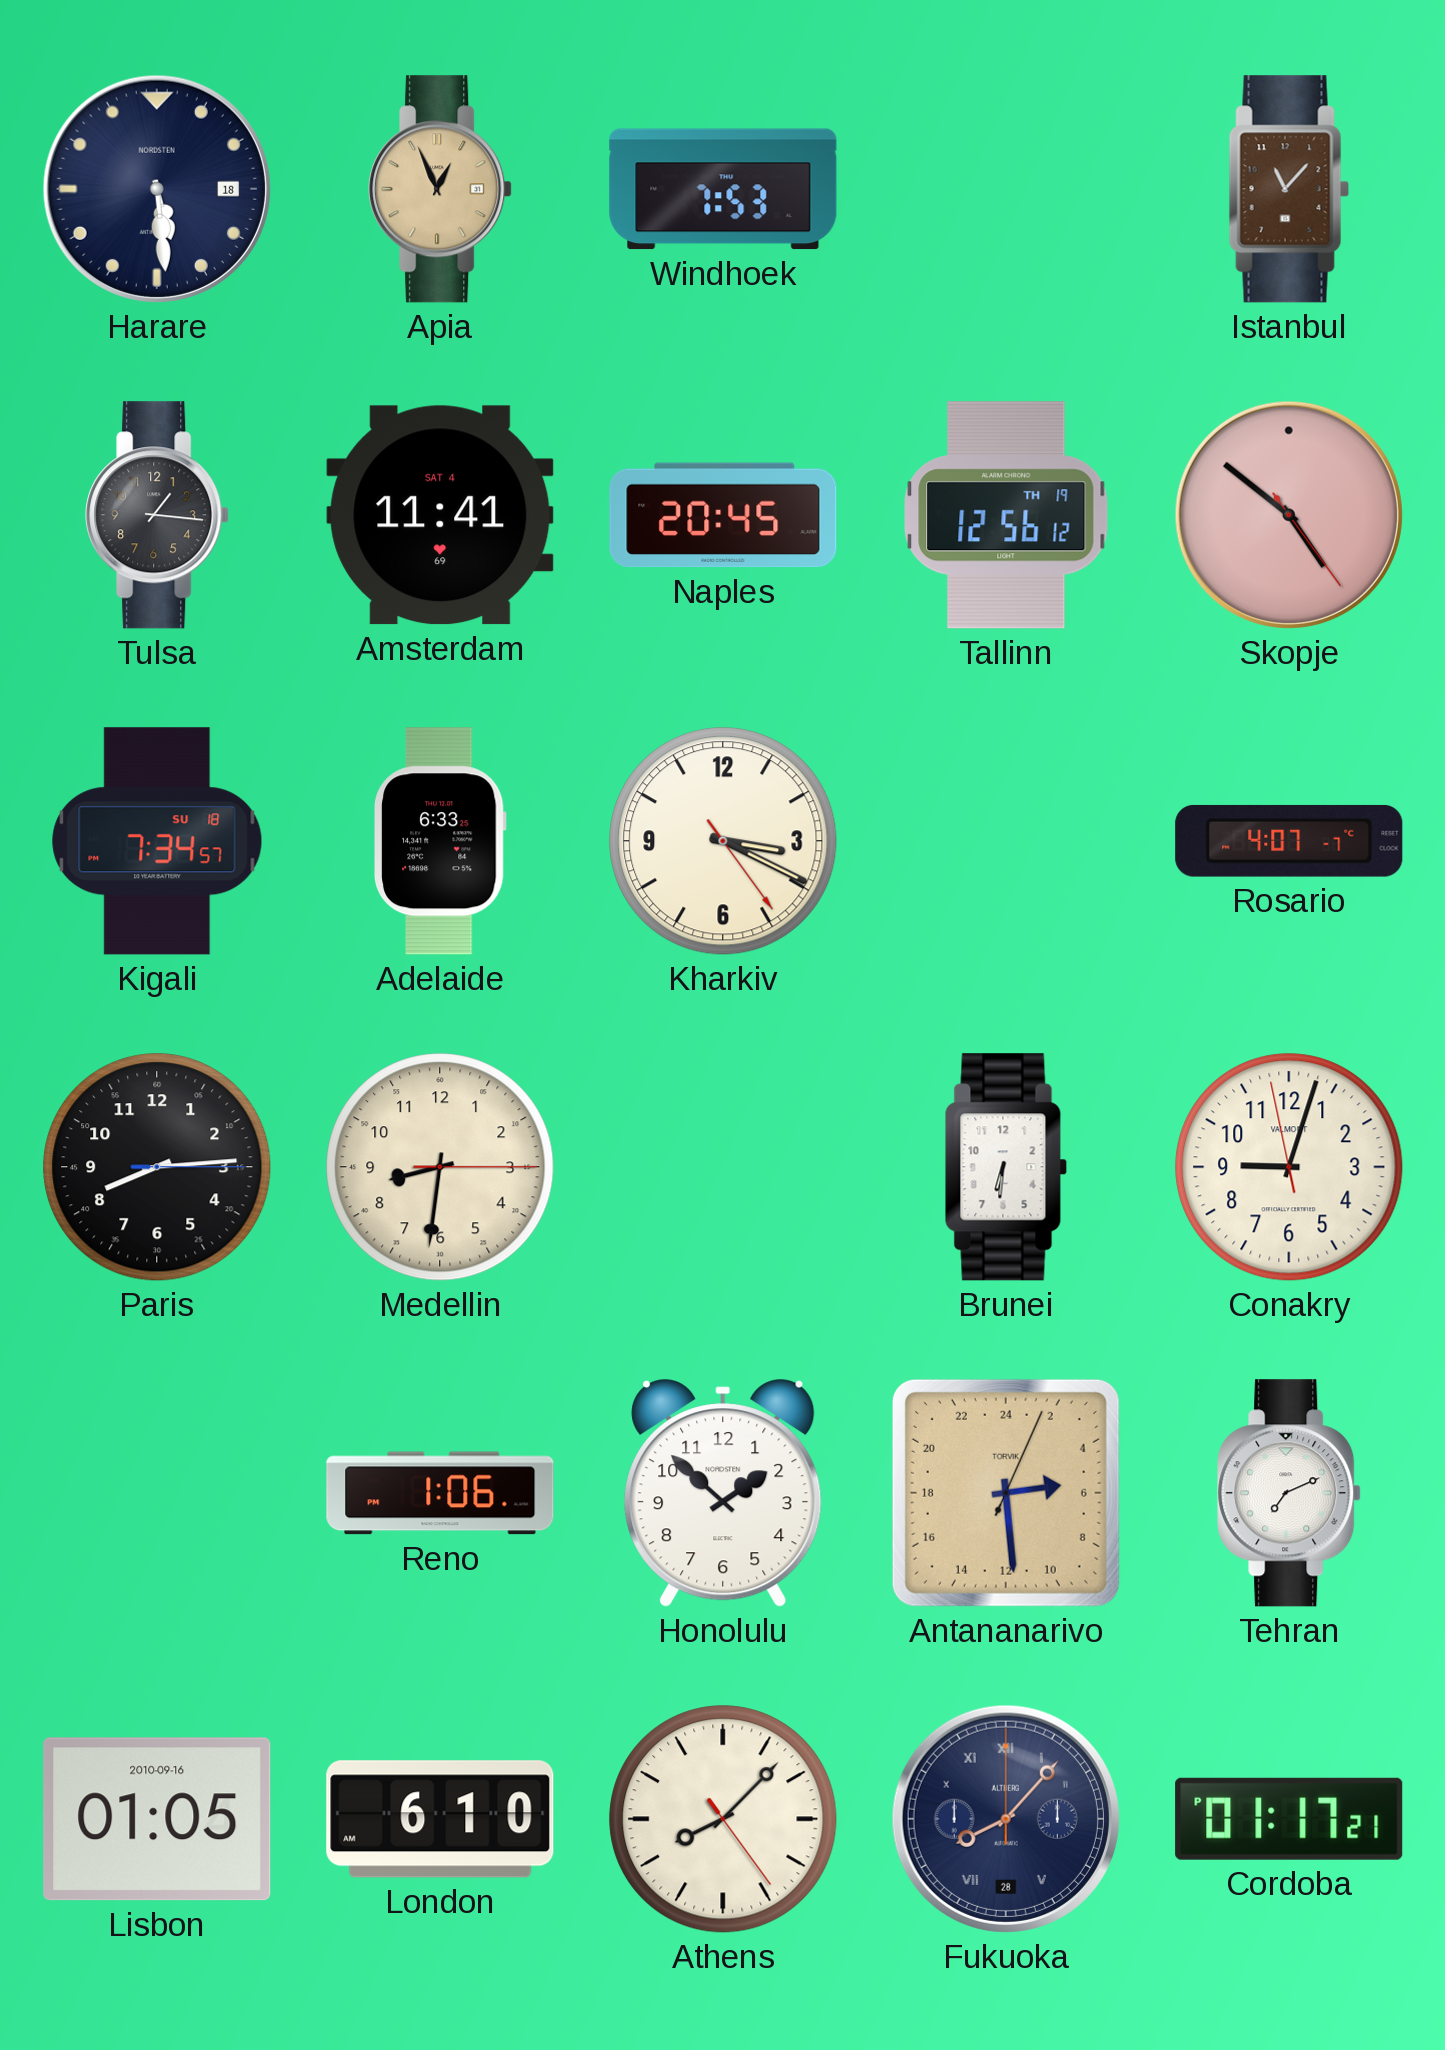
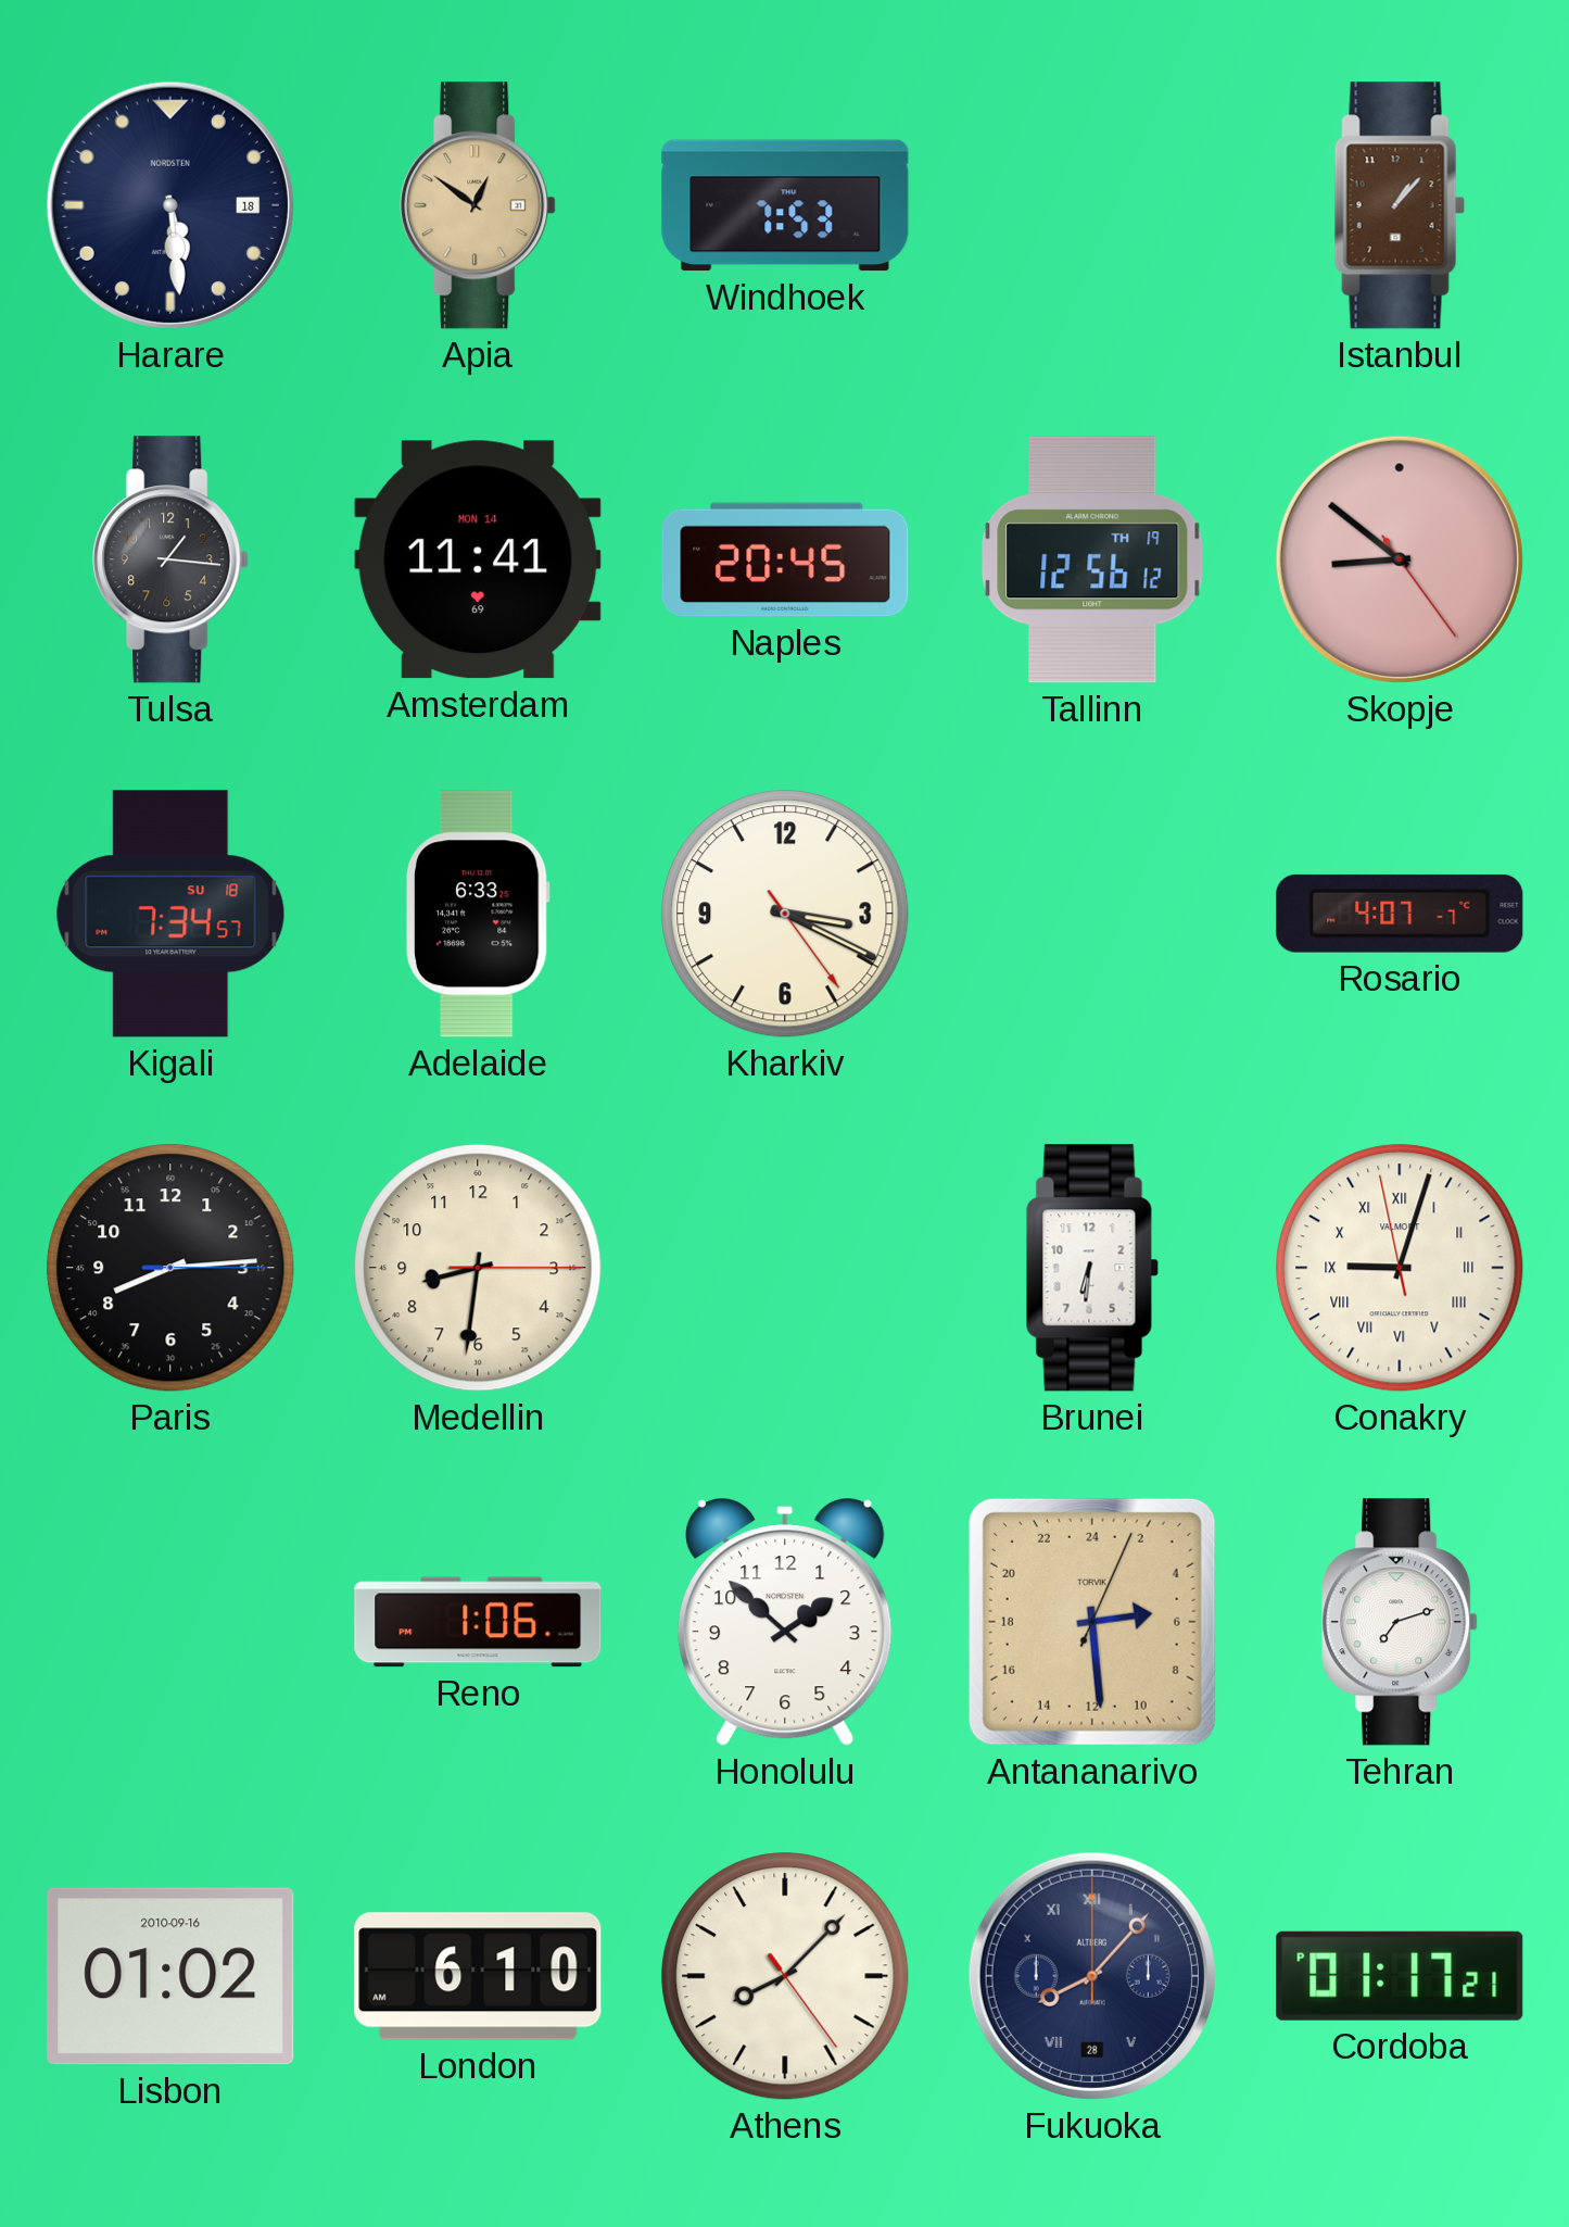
Apia: 12:56 -> 12:51 (478, 205)
Istanbul: 11:07 -> 1:07 (1400, 205)
Amsterdam date: SAT 4 -> MON 14 (478, 559)
Skopje: 4:51 -> 8:51 (1400, 559)
Conakry numerals: Arabic -> Roman (1400, 1268)
Tehran: 7:11 -> 7:12 (1400, 1622)
Lisbon: 01:05 -> 01:02 (170, 1976)
